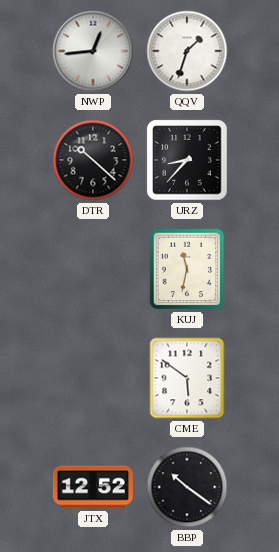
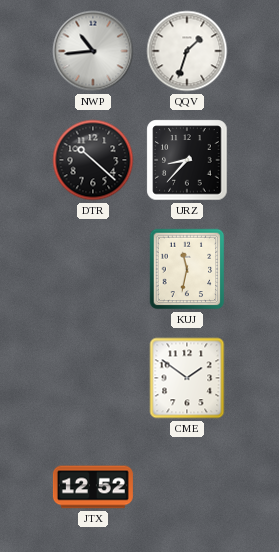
NWP: 12:44 -> 10:44 (93, 51)
CME: 5:51 -> 1:51 (187, 378)
BBP: 10:21 -> none (187, 487)
